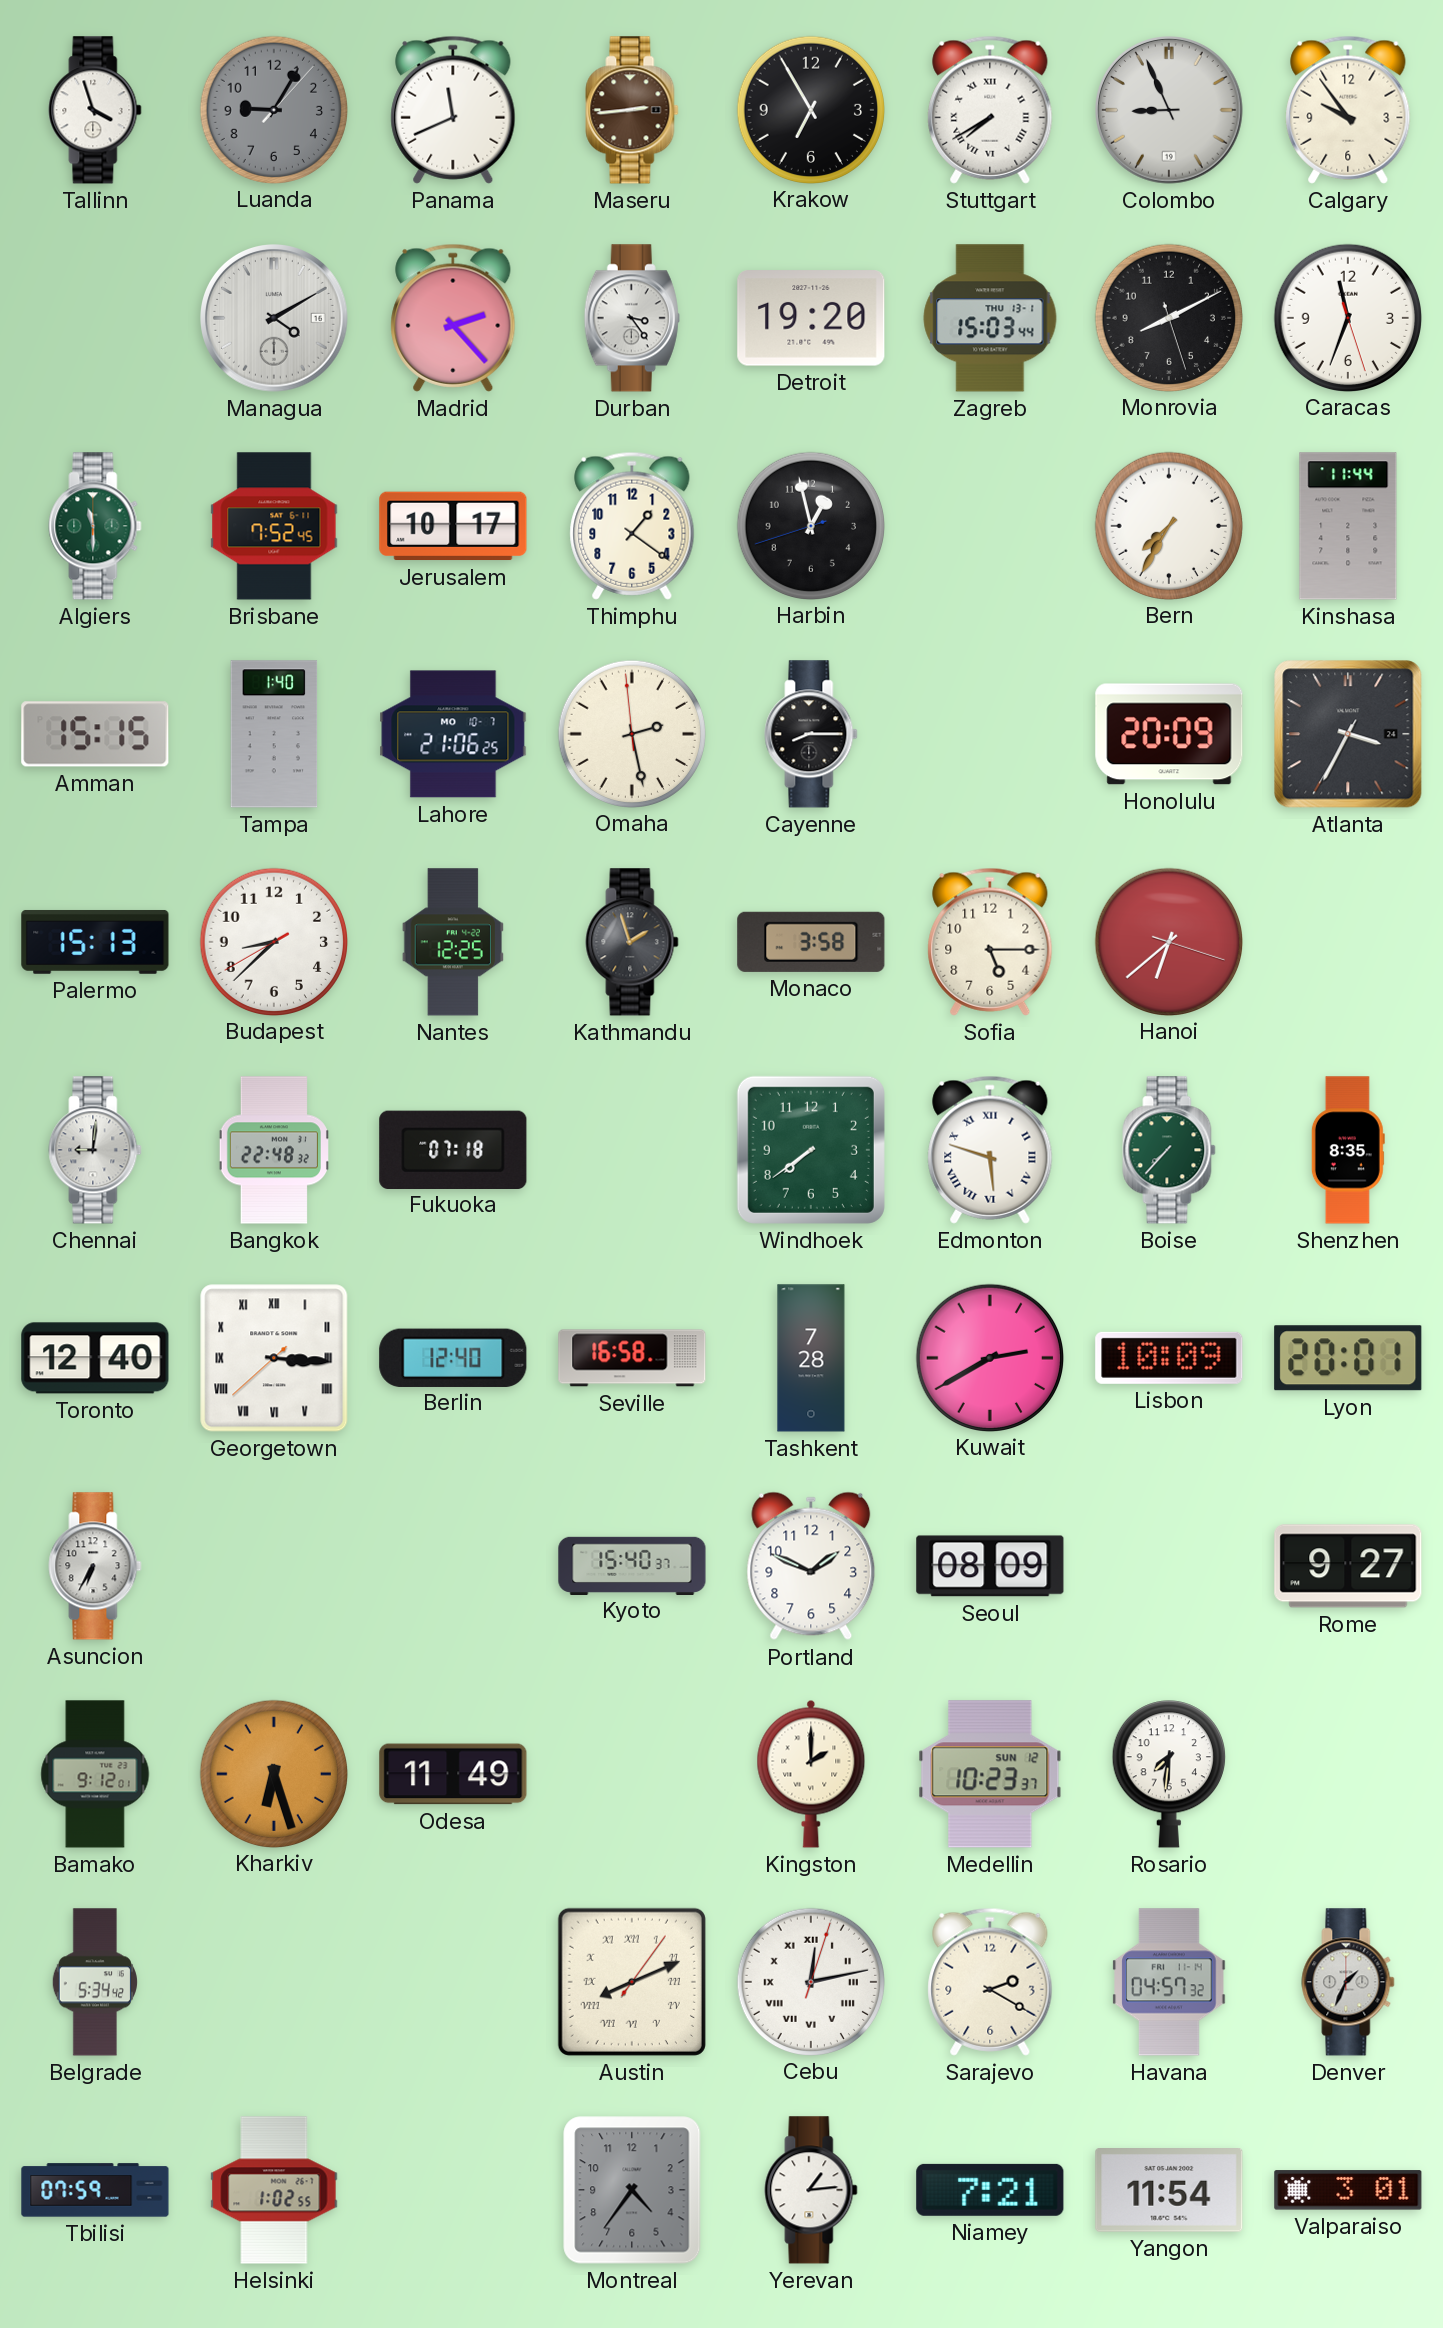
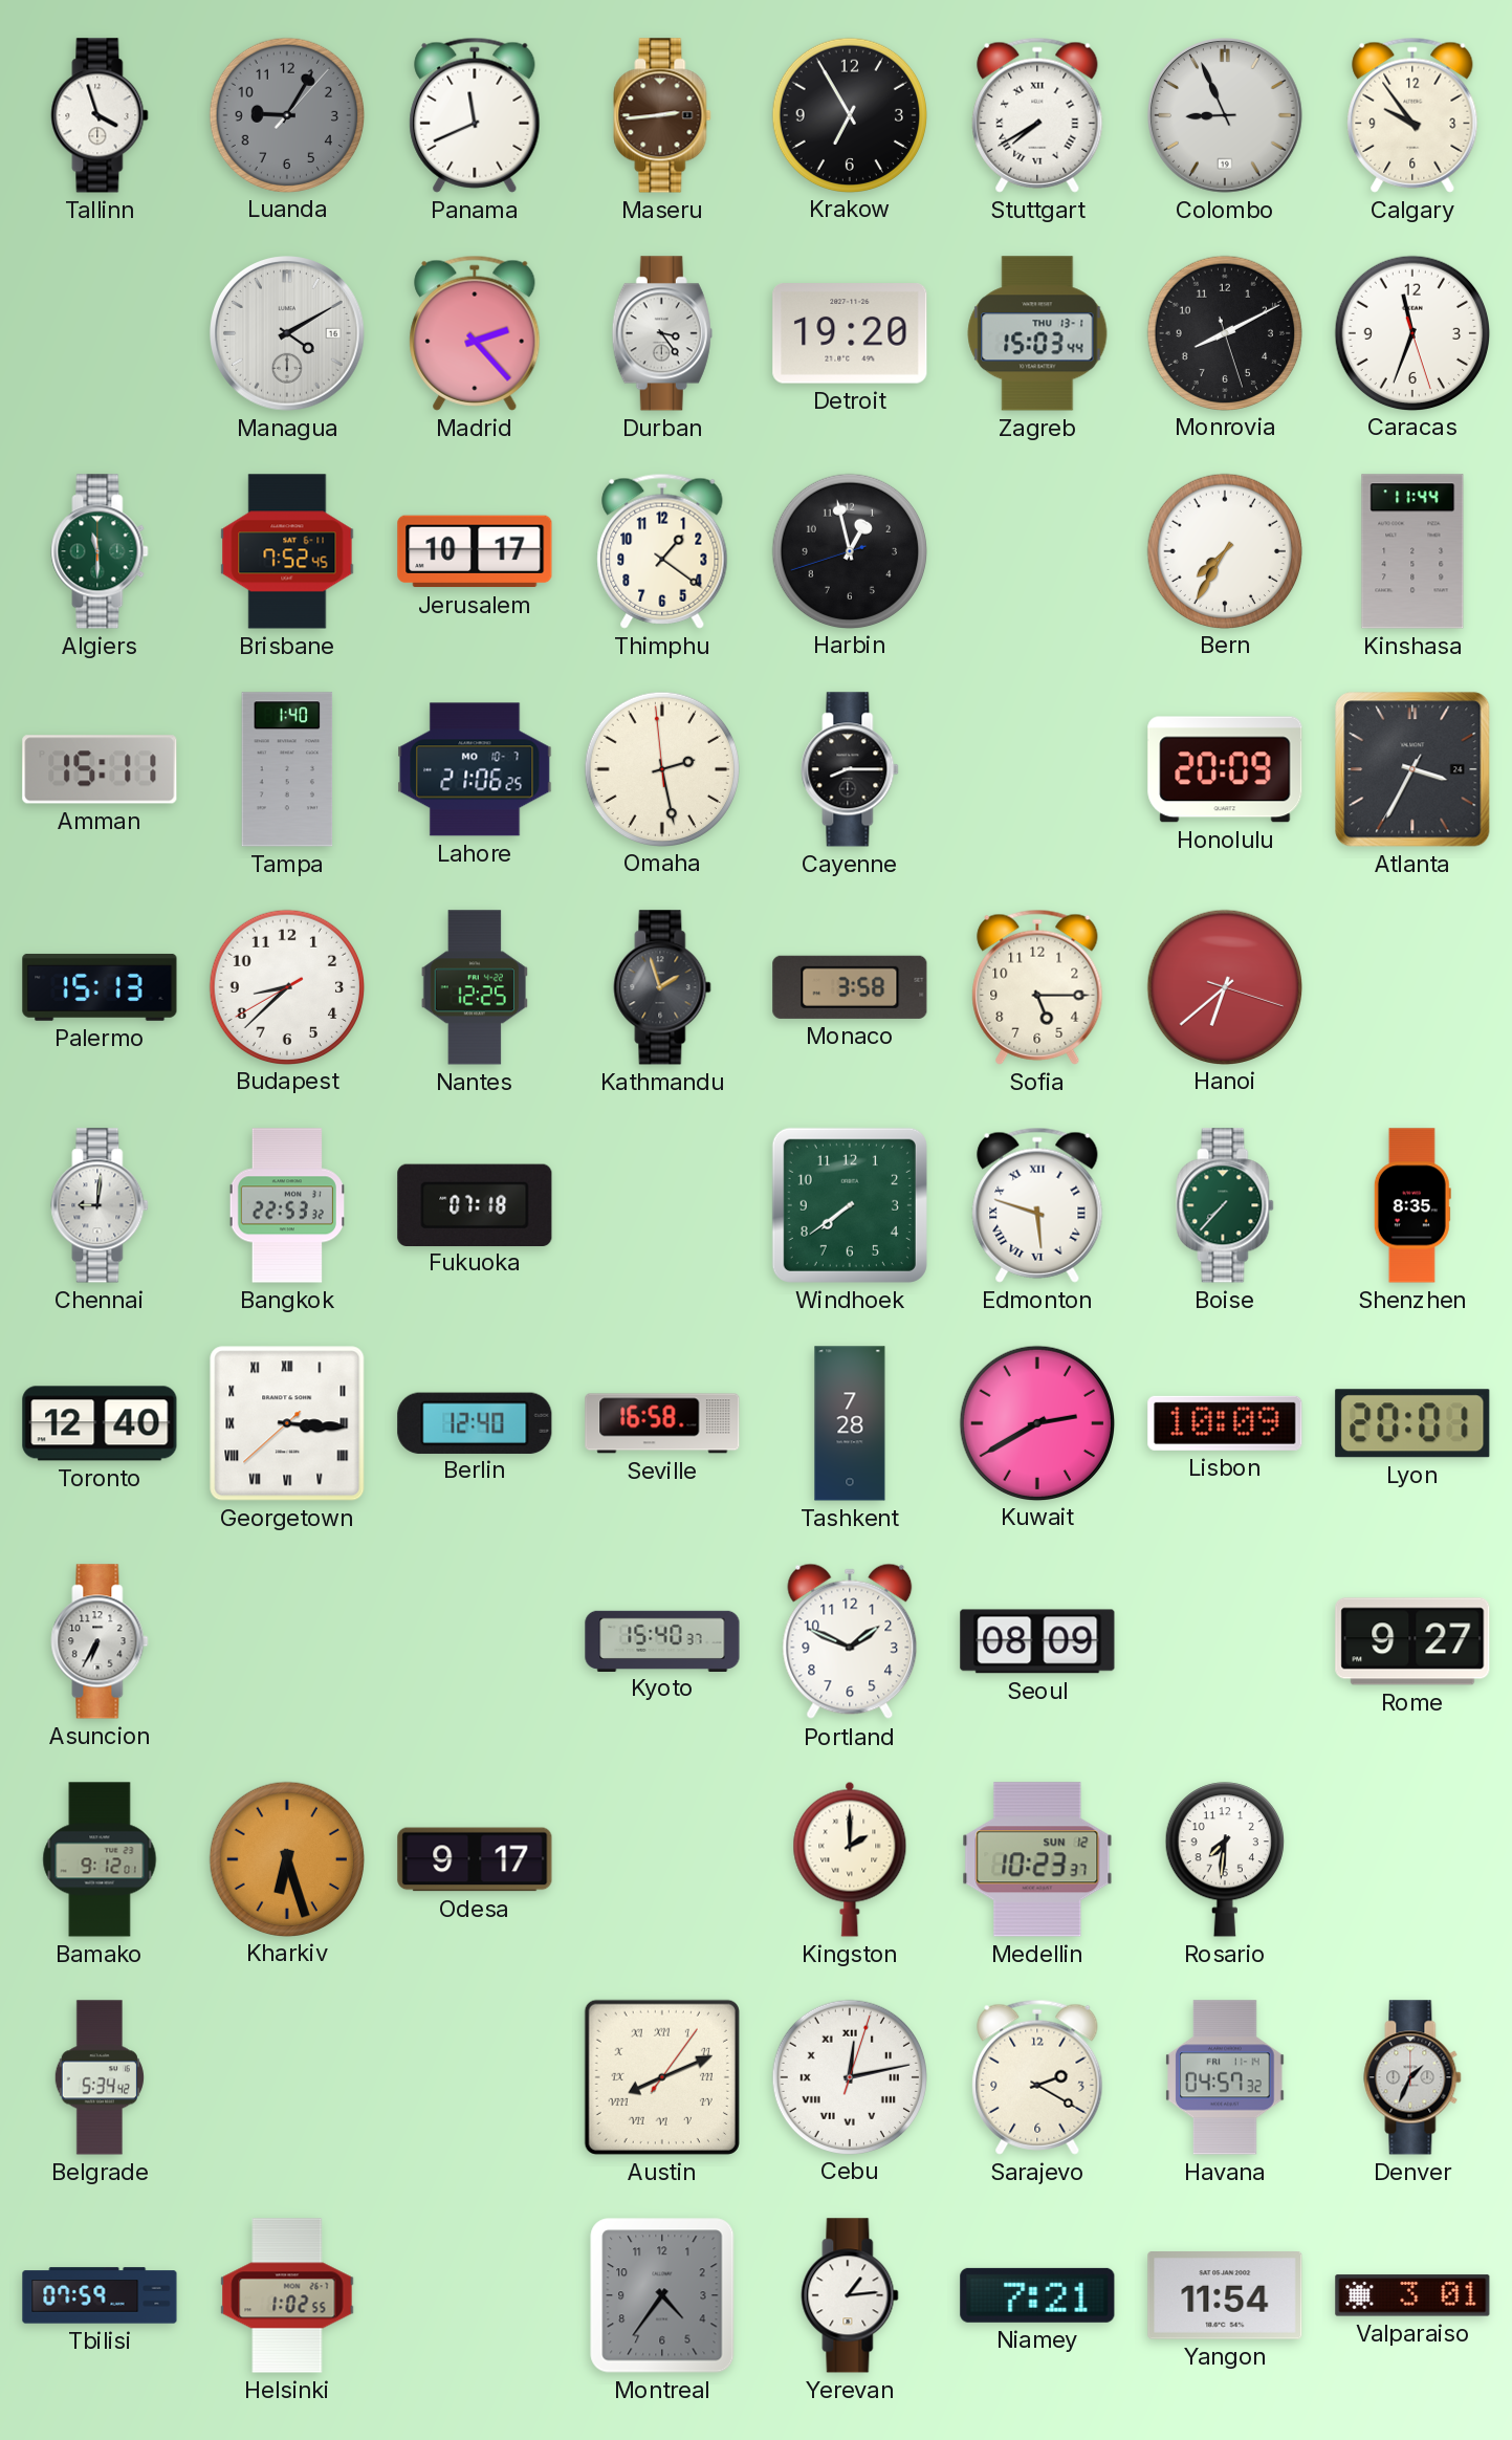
Amman: 15:15 -> 15:11 (100, 769)
Bangkok: 22:48 -> 22:53 (287, 1205)
Odesa: 11:49 -> 9:17 (475, 1859)
